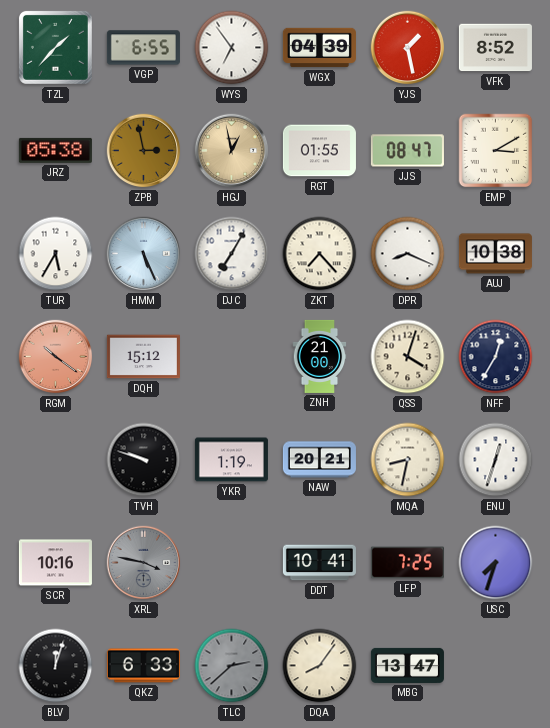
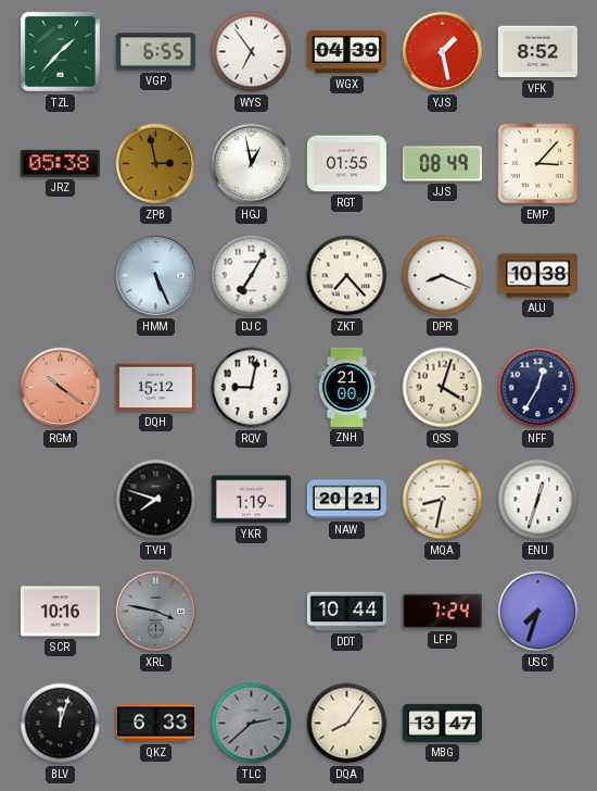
HGJ dial: champagne -> white (252, 164)
JJS: 08:47 -> 08:49 (442, 164)
EMP: 3:10 -> 3:07 (538, 164)
TUR: 5:35 -> none (56, 254)
RQV: none -> 9:02 (252, 388)
TVH: 9:48 -> 7:48 (156, 500)
DDT: 10:41 -> 10:44 (346, 612)
LFP: 7:25 -> 7:24 (442, 612)
